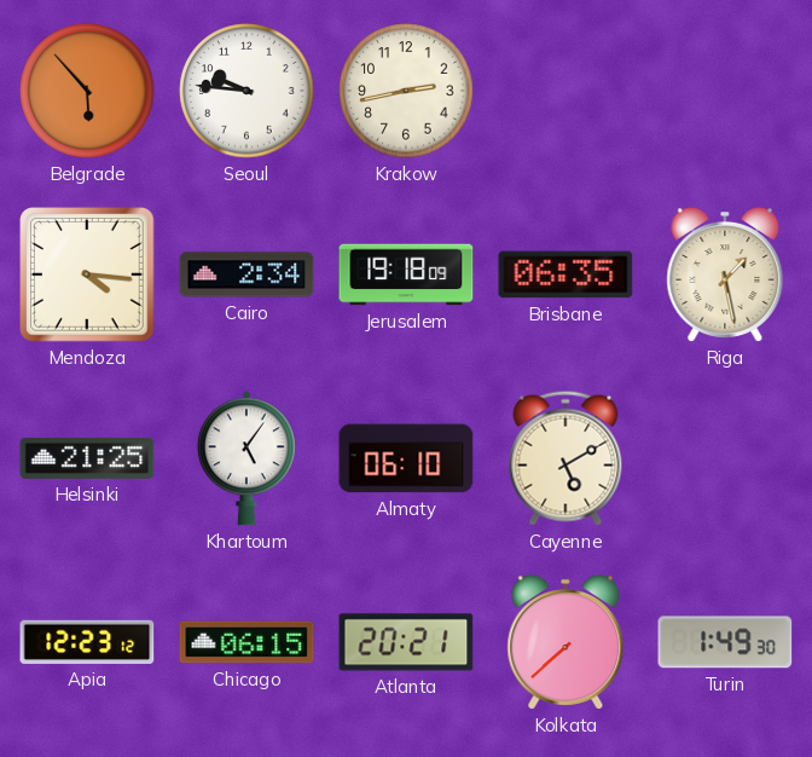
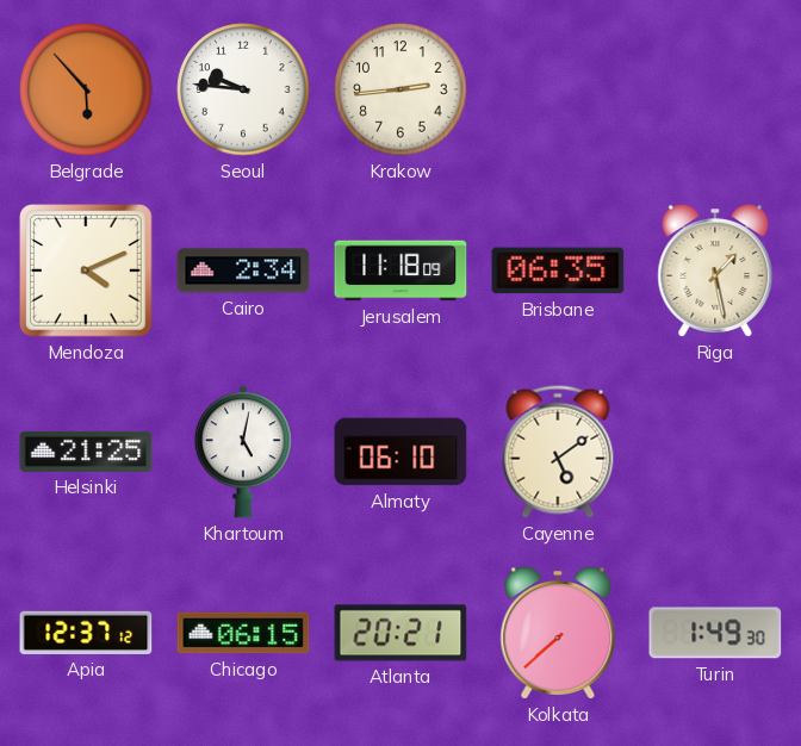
Krakow: 2:43 -> 2:44 (401, 89)
Mendoza: 4:16 -> 4:11 (86, 271)
Jerusalem: 19:18 -> 11:18 (401, 271)
Khartoum: 5:06 -> 5:02 (243, 452)
Cayenne: 5:10 -> 5:09 (558, 452)
Apia: 12:23 -> 12:37 (86, 633)
